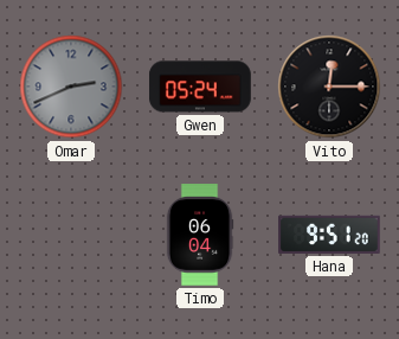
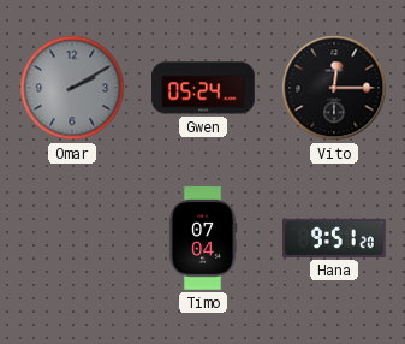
Omar: 2:41 -> 2:10 (72, 88)
Timo: 06:04 -> 07:04 (203, 238)
